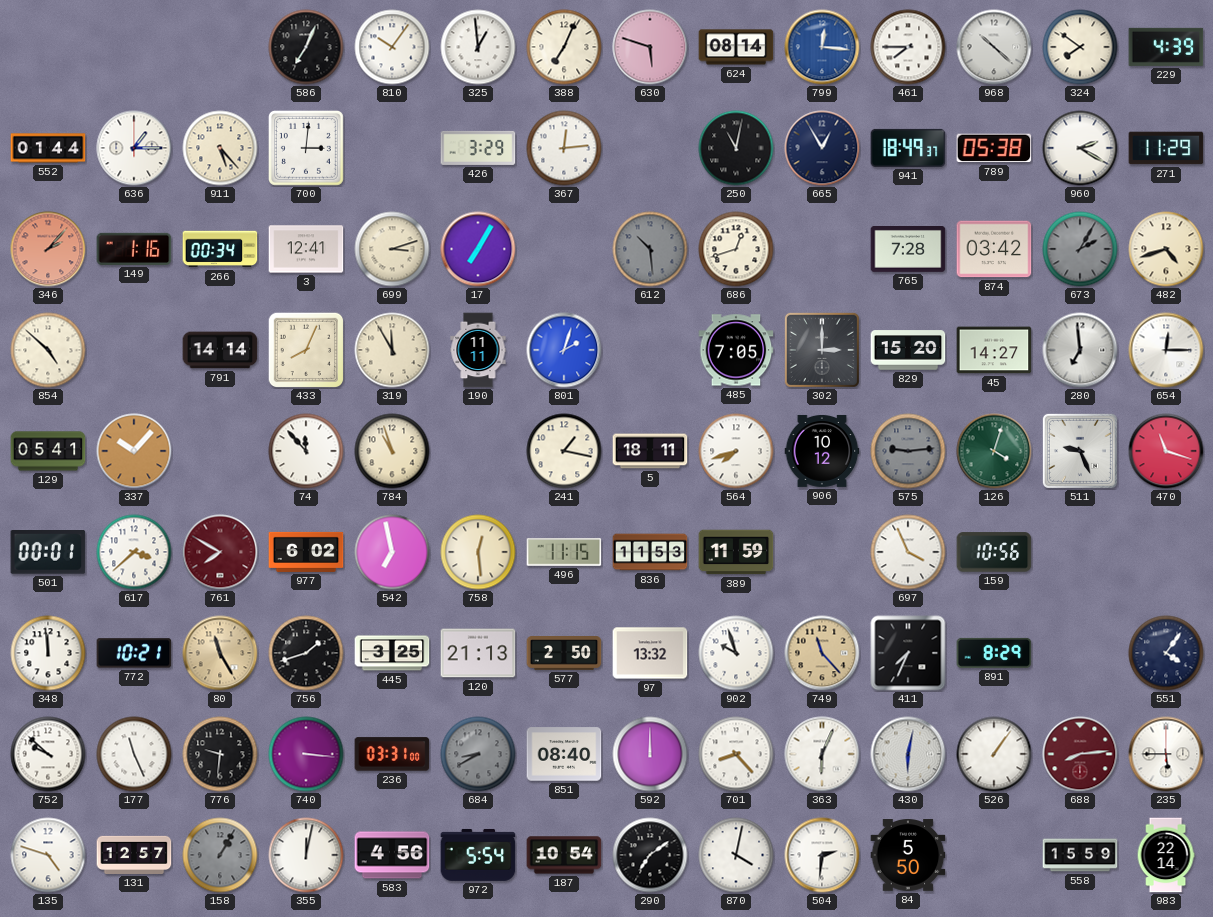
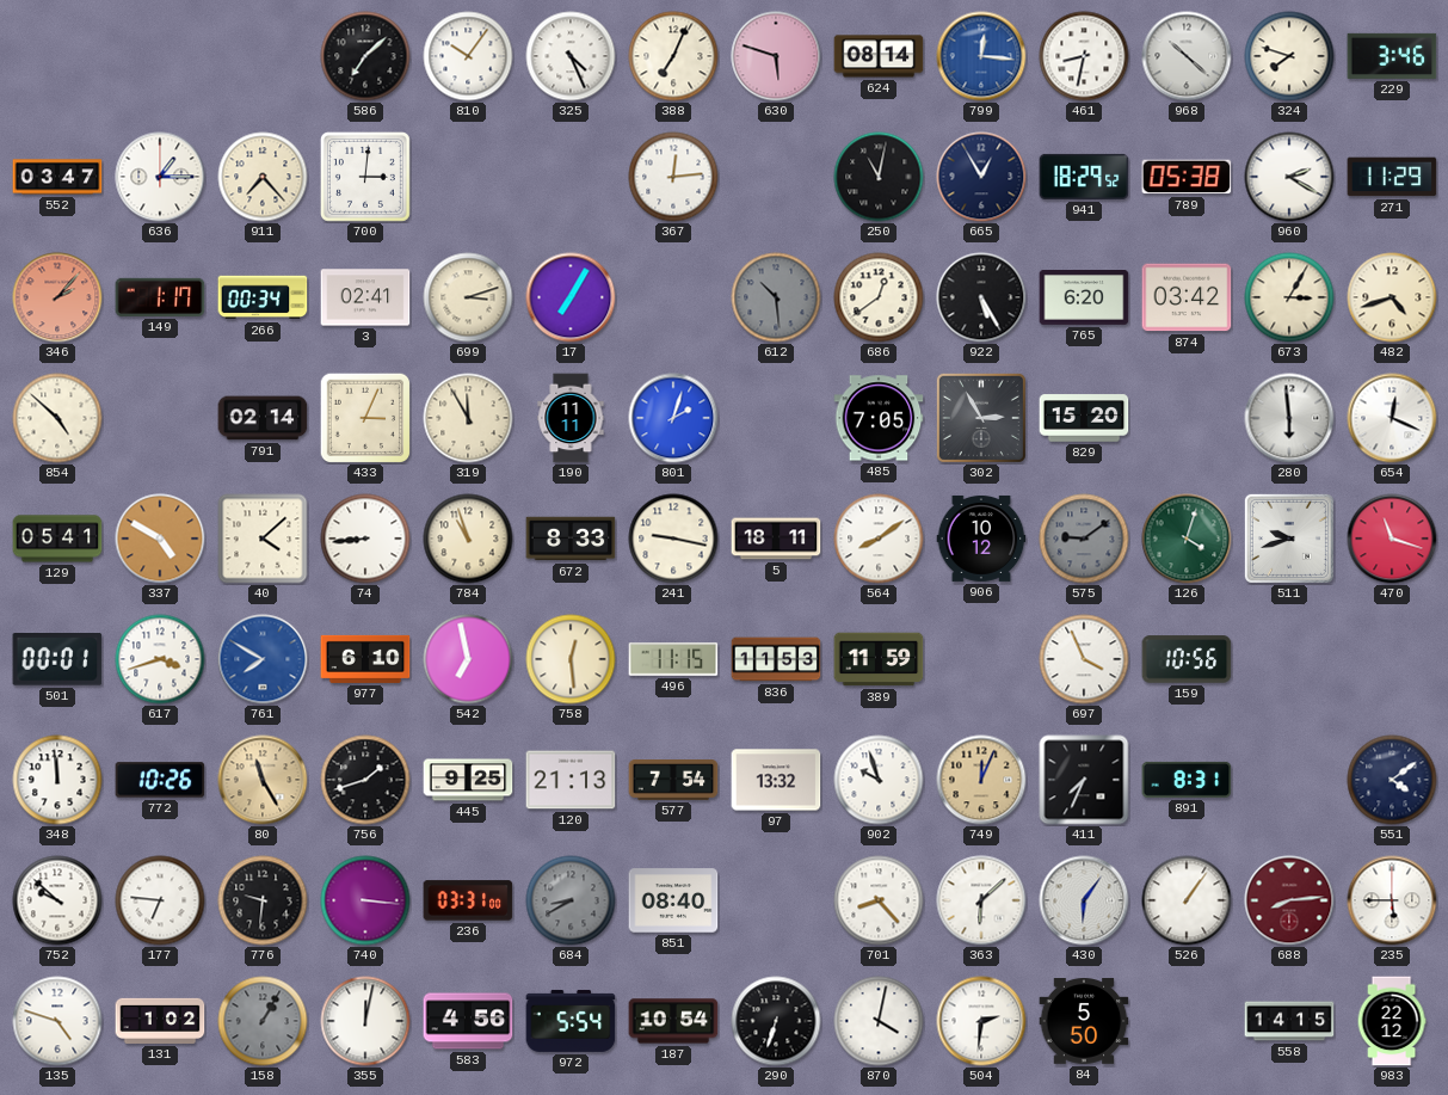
586: 7:04 -> 7:08 (365, 56)
325: 12:59 -> 4:26 (571, 56)
461: 7:45 -> 8:32 (1084, 56)
324: 7:51 -> 7:48 (1289, 56)
229: 4:39 -> 3:46 (1392, 56)
552: 01:44 -> 03:47 (57, 177)
911: 5:23 -> 7:23 (263, 177)
426: 3:29 -> none (478, 148)
941: 18:49 -> 18:29 (1084, 177)
149: 1:16 -> 1:17 (160, 297)
3: 12:41 -> 02:41 (365, 297)
686: 12:42 -> 12:39 (879, 297)
922: none -> 5:25 (981, 297)
765: 7:28 -> 6:20 (1084, 299)
673: 2:05 -> 3:05 (1289, 297)
673 dial: grey -> cream (1289, 297)
791: 14:14 -> 02:14 (263, 418)
433: 8:04 -> 3:04 (365, 418)
302: 3:00 -> 2:55 (981, 418)
45: 14:27 -> none (994, 350)
280: 6:59 -> 5:59 (1289, 418)
654: 12:15 -> 12:19 (1392, 418)
337: 10:07 -> 4:50 (160, 539)
40: none -> 4:08 (263, 539)
74: 11:53 -> 8:44 (365, 539)
672: none -> 8:33 (571, 539)
241: 1:17 -> 9:17 (673, 539)
564: 7:42 -> 8:09 (879, 539)
575: 9:14 -> 9:09 (1084, 539)
511: 9:26 -> 9:42 (1289, 539)
617: 3:38 -> 3:42 (160, 659)
761 dial: burgundy -> blue (263, 659)
977: 6:02 -> 6:10 (365, 659)
772: 10:21 -> 10:26 (160, 780)
445: 3:25 -> 9:25 (468, 780)
577: 2:50 -> 7:54 (673, 781)
749: 11:23 -> 12:04 (981, 780)
891: 8:29 -> 8:31 (1187, 780)
551: 4:06 -> 4:09 (1392, 780)
177: 11:26 -> 6:46 (160, 900)
592: 12:00 -> none (650, 754)
363: 6:04 -> 6:08 (981, 900)
430: 6:02 -> 6:06 (1084, 900)
131: 12:57 -> 1:02 (160, 1021)
290: 7:09 -> 6:33 (776, 1021)
558: 15:59 -> 14:15 (1289, 1021)
983: 22:14 -> 22:12 (1392, 1021)
